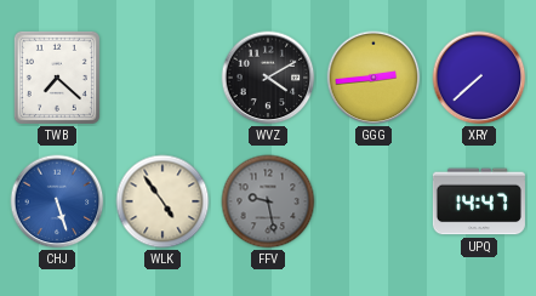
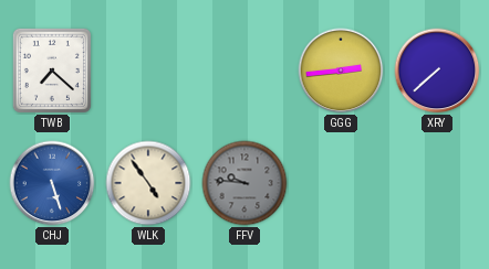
WVZ: 4:10 -> none (268, 78)
FFV: 9:28 -> 9:46 (245, 183)
UPQ: 14:47 -> none (479, 201)
